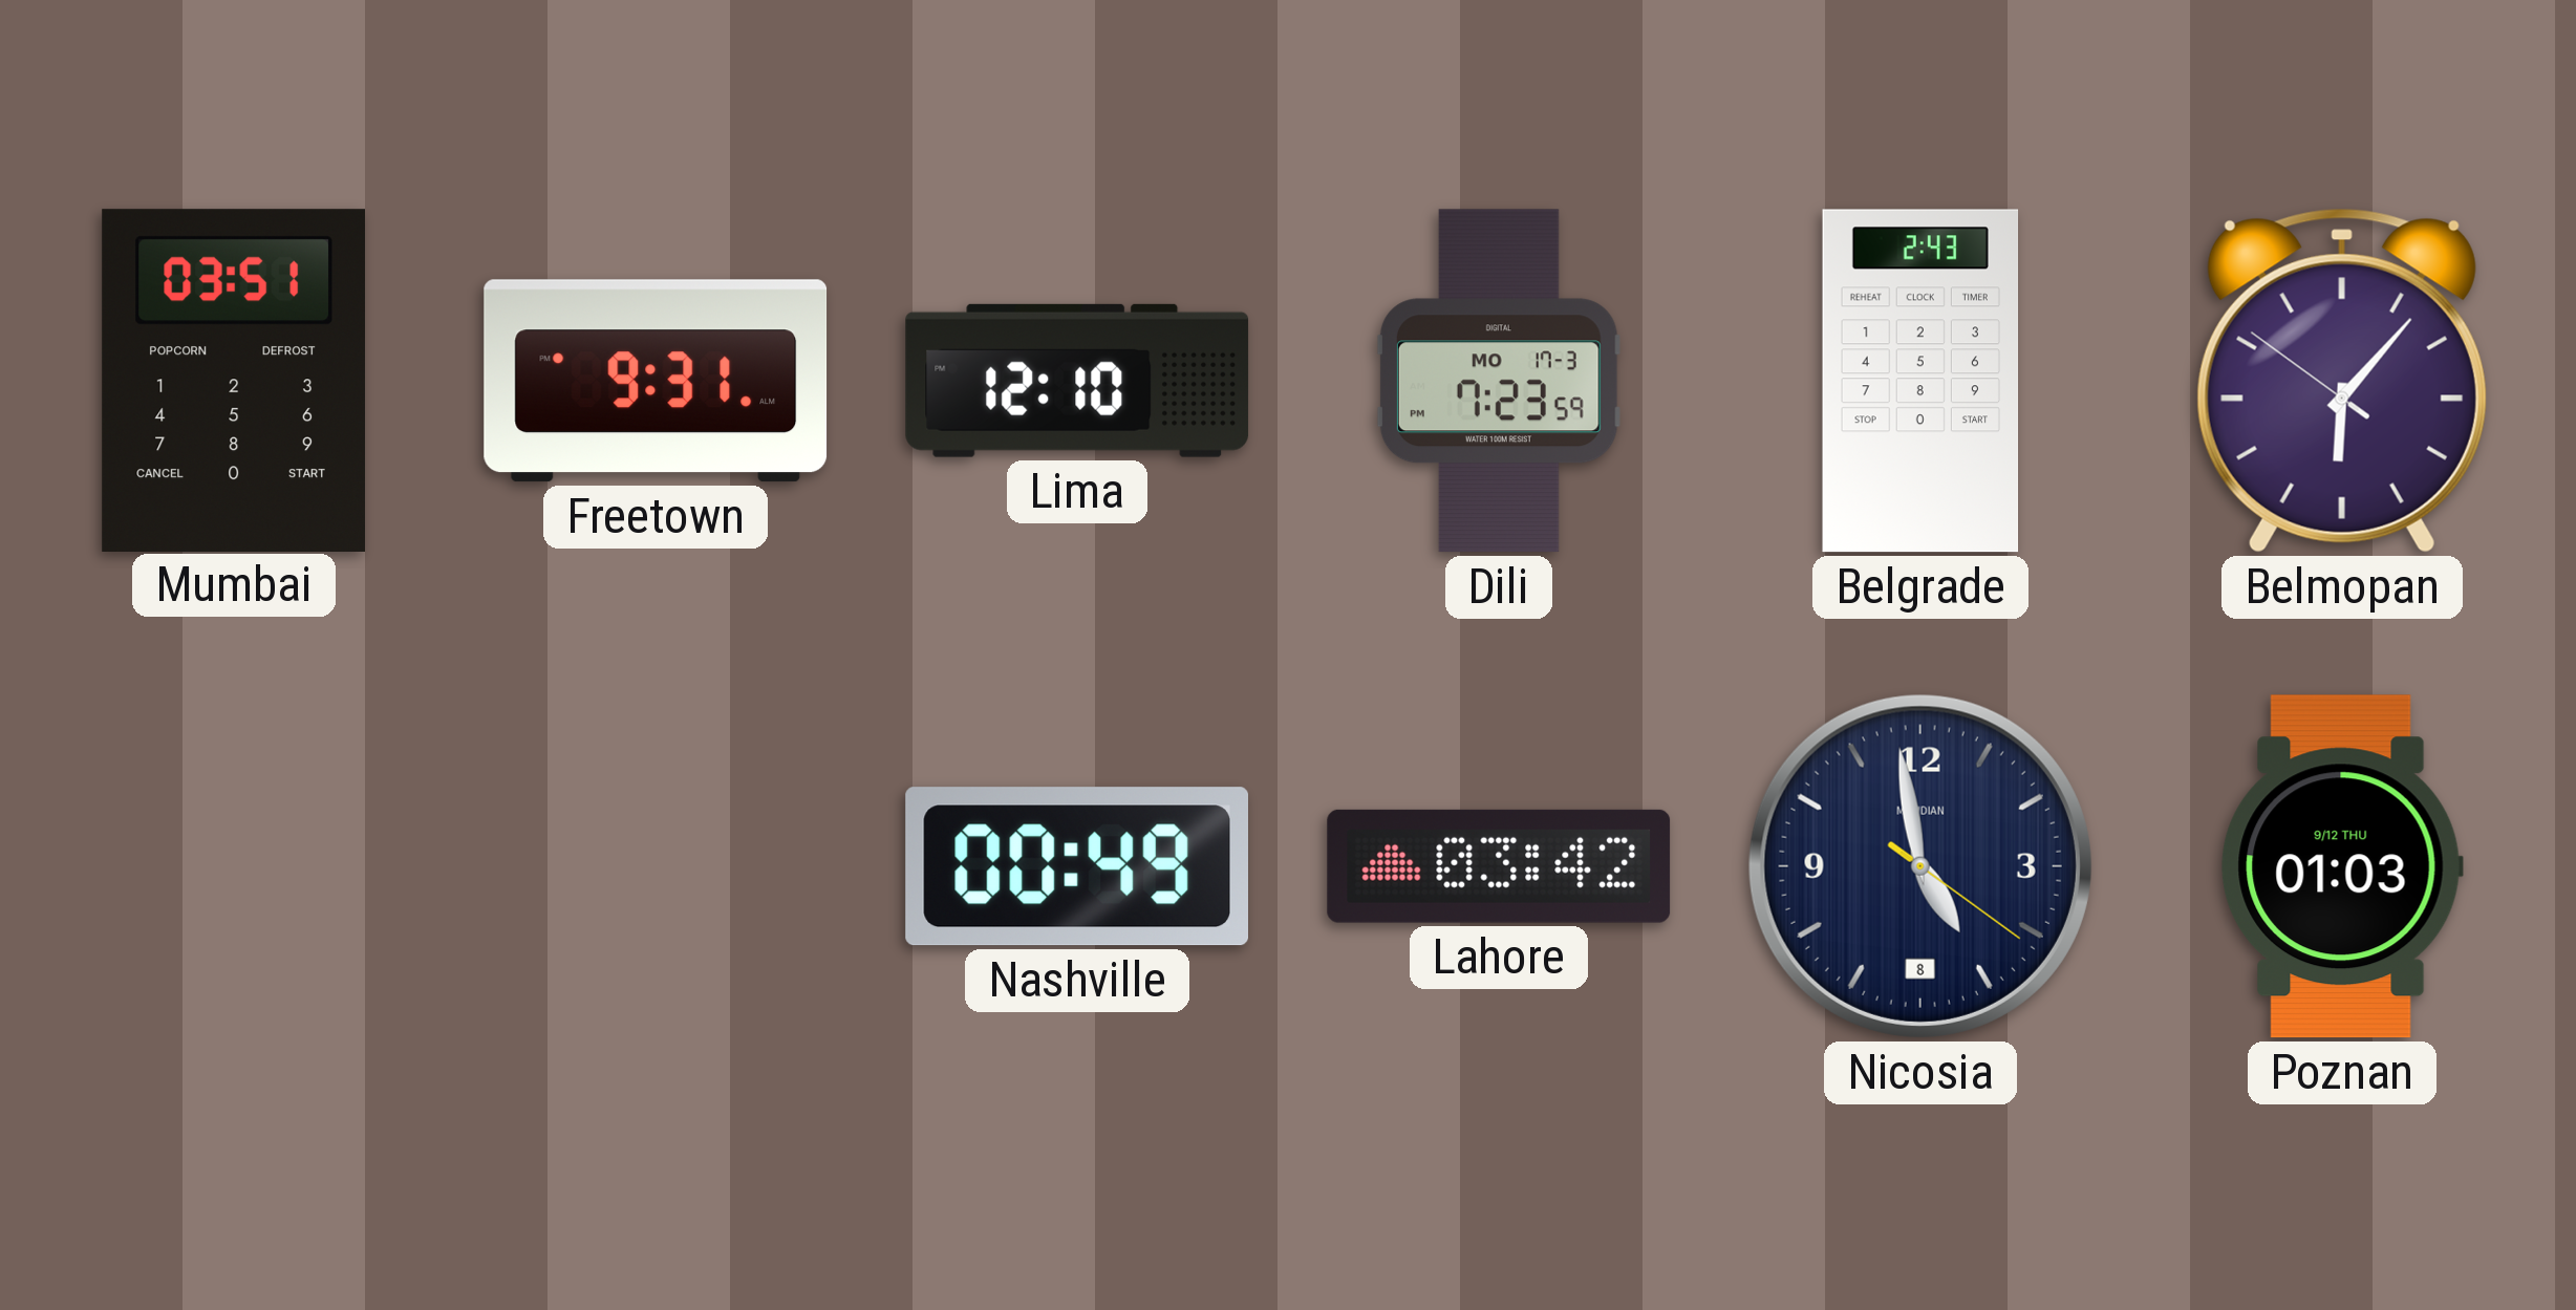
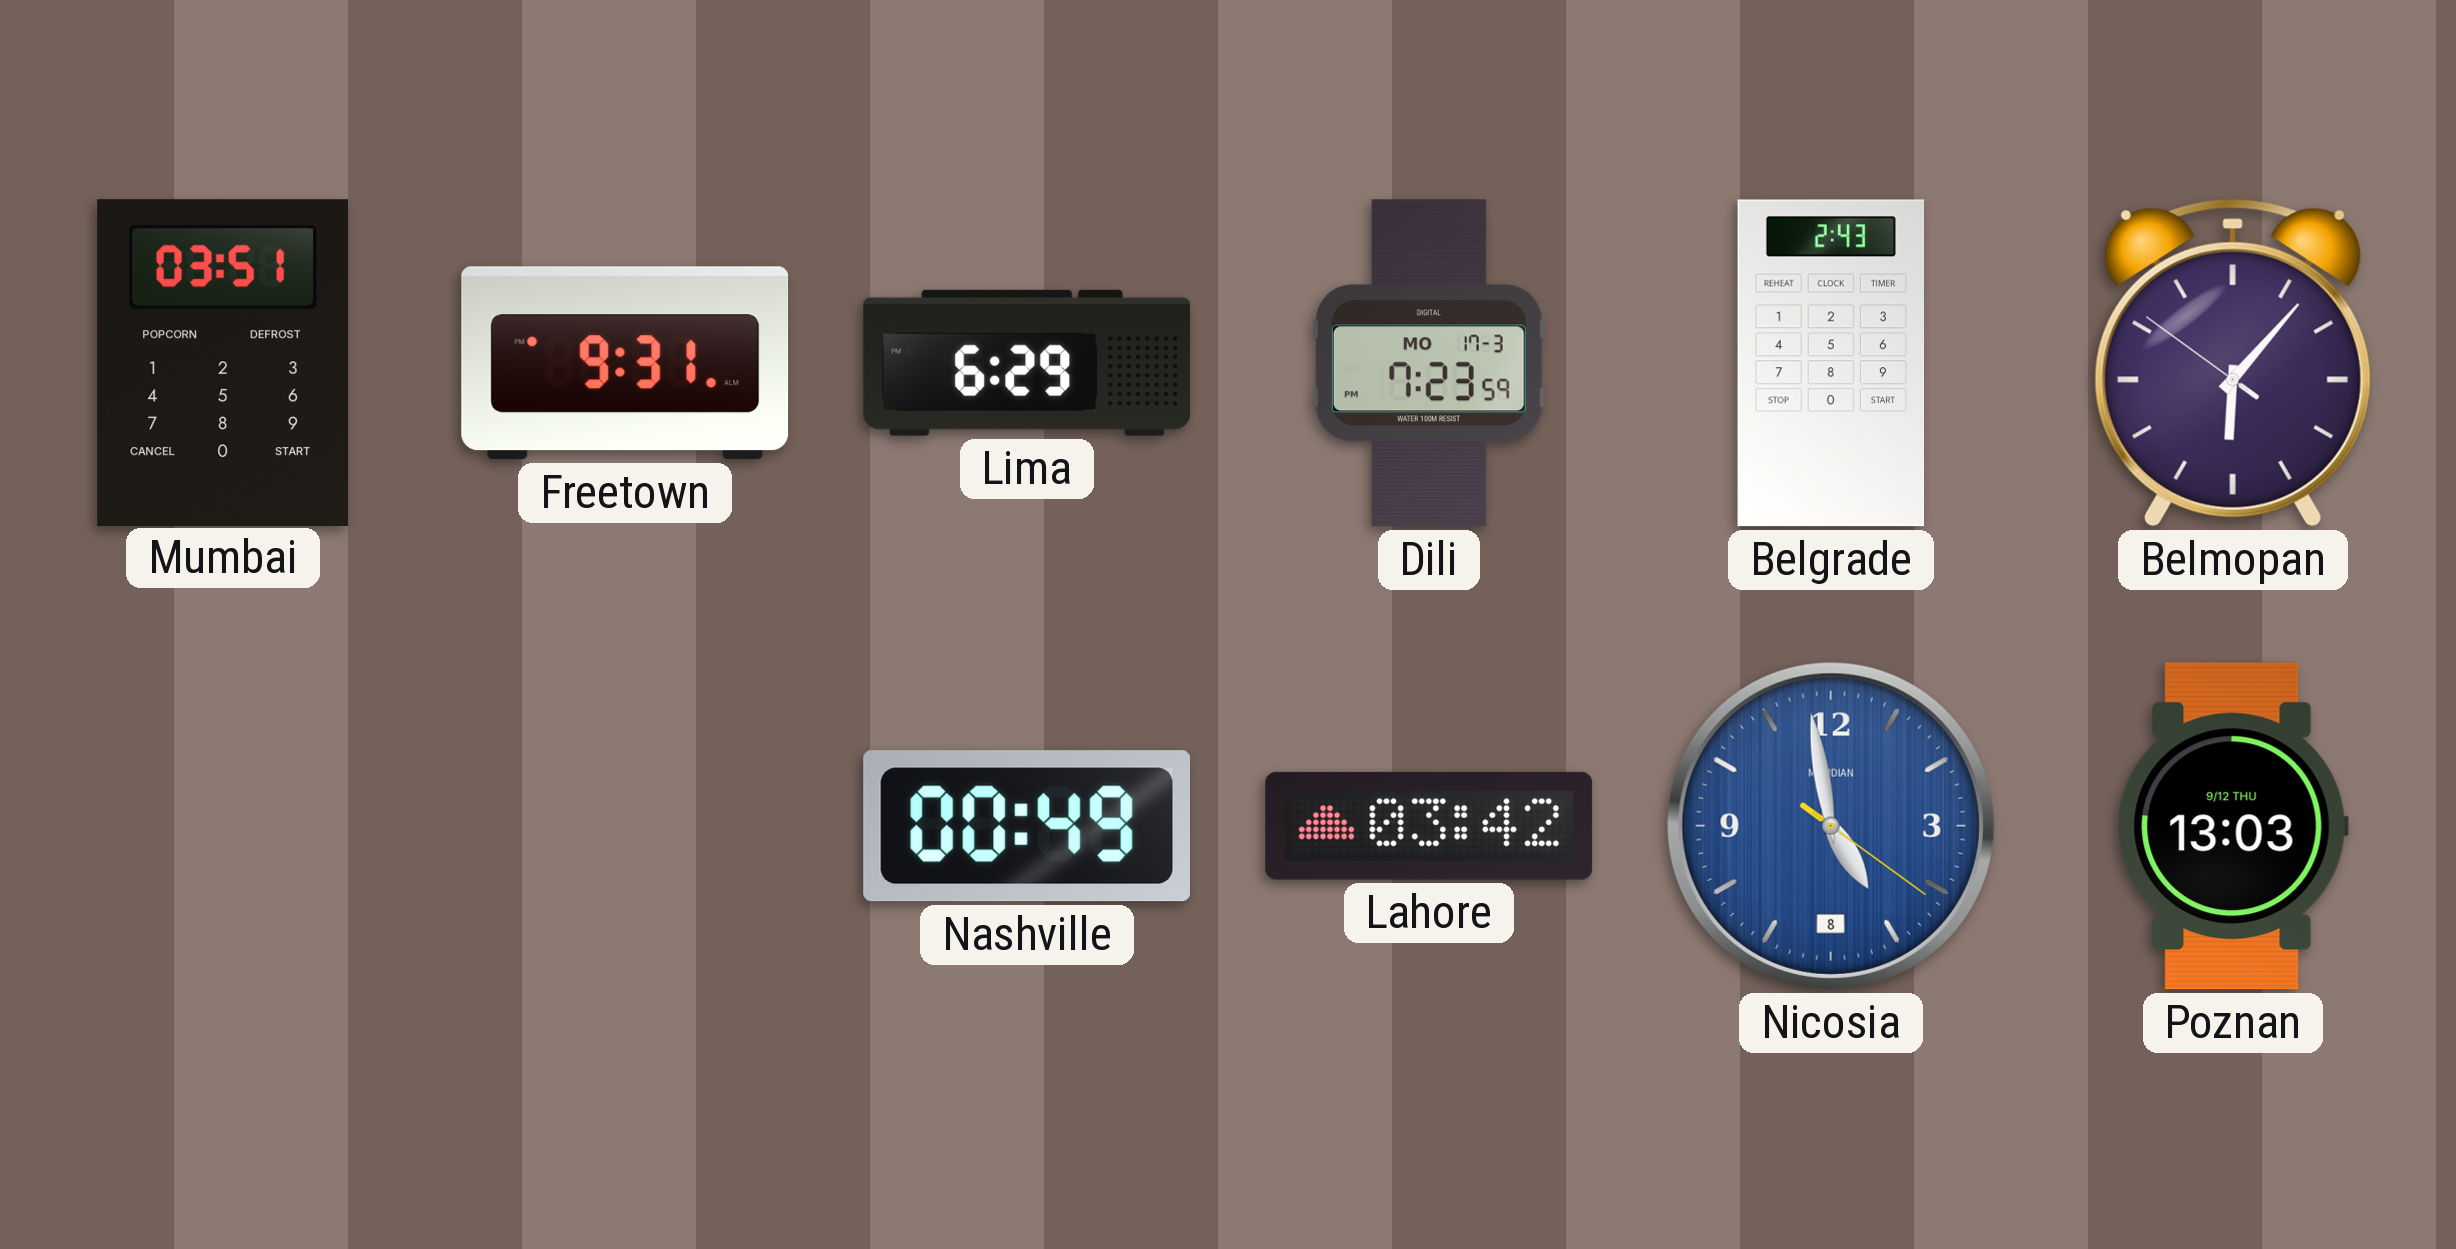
Lima: 12:10 -> 6:29 (1027, 363)
Nicosia dial: navy -> blue (1831, 826)
Poznan: 01:03 -> 13:03 (2233, 826)
